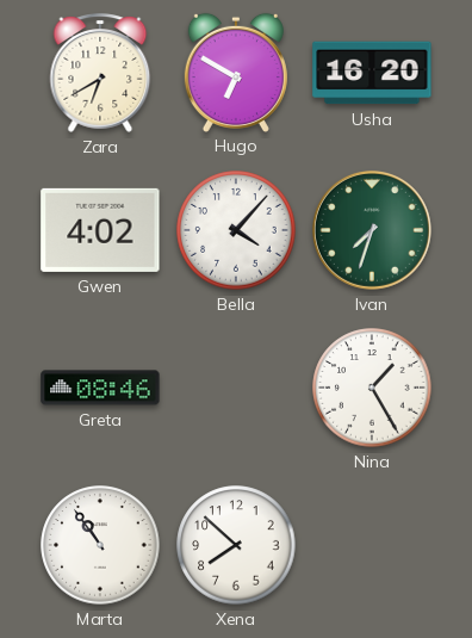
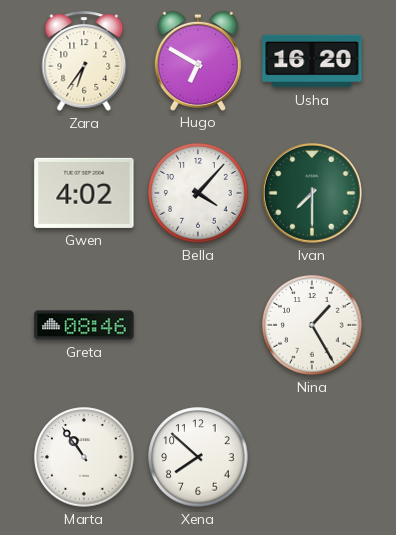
Zara: 6:40 -> 6:36 (84, 61)
Ivan: 7:33 -> 7:30 (312, 193)
